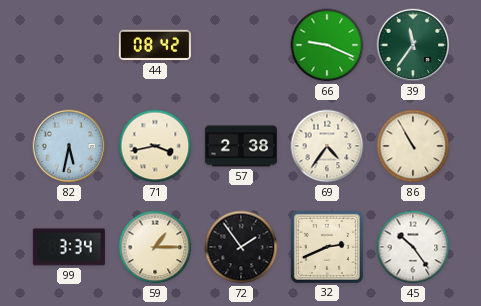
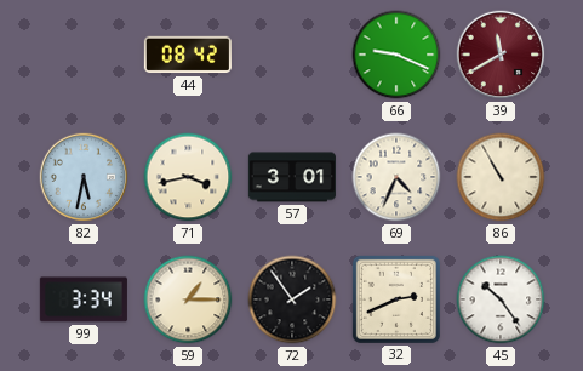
39: 11:36 -> 11:40 (501, 55)
39 dial: green -> burgundy (501, 55)
57: 2:38 -> 3:01 (292, 177)
69: 4:36 -> 4:34 (396, 177)
